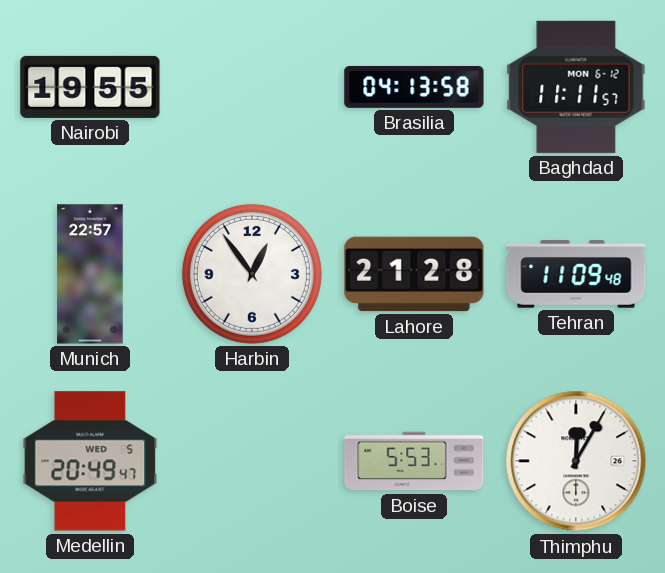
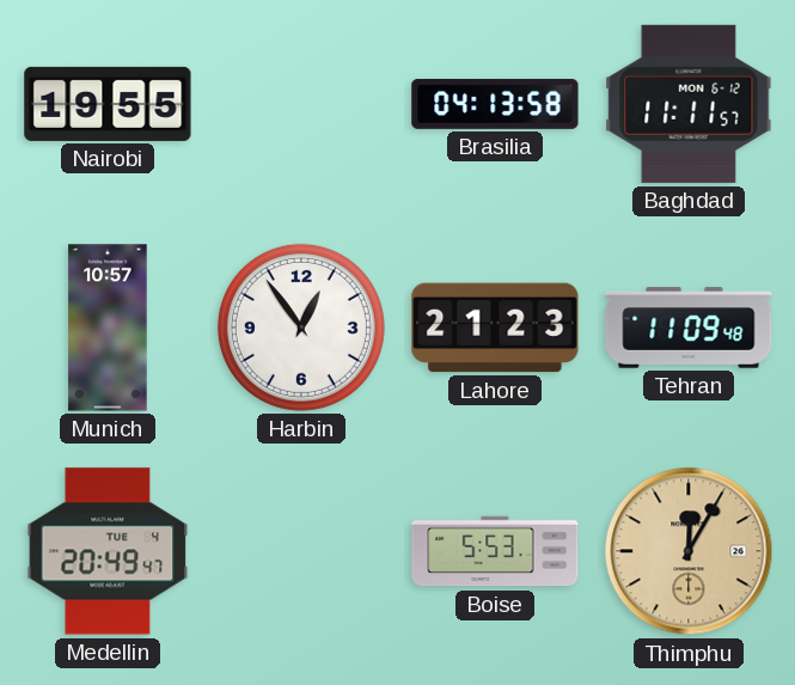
Munich: 22:57 -> 10:57 (108, 328)
Lahore: 21:28 -> 21:23 (495, 328)
Medellin date: WED 5 -> TUE 4 (108, 551)
Thimphu dial: white -> champagne (689, 551)
